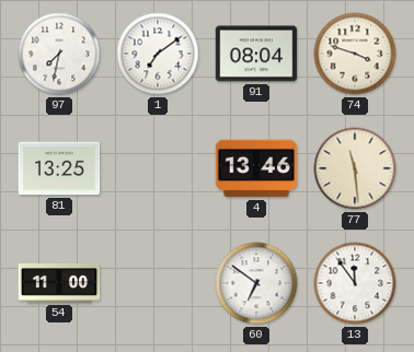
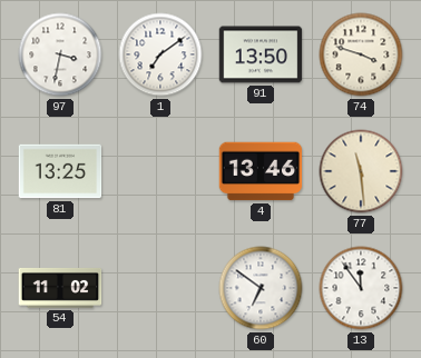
97: 7:32 -> 3:32 (60, 54)
91: 08:04 -> 13:50 (261, 54)
54: 11:00 -> 11:02 (60, 288)
